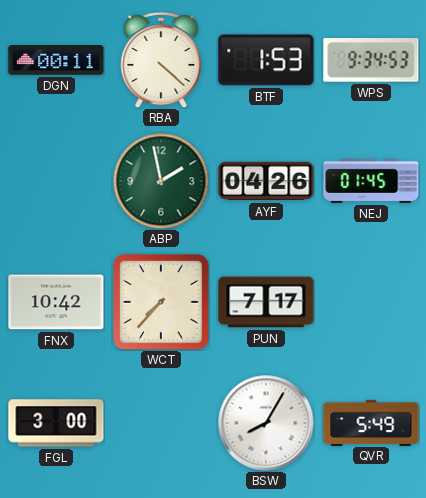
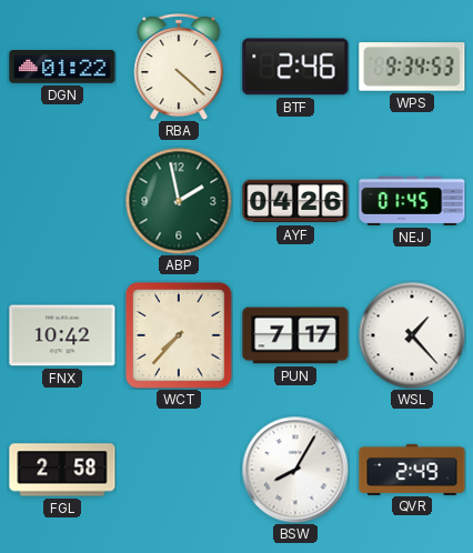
DGN: 00:11 -> 01:22 (62, 67)
BTF: 1:53 -> 2:46 (295, 67)
WSL: none -> 1:23 (412, 335)
FGL: 3:00 -> 2:58 (62, 470)
QVR: 5:49 -> 2:49 (412, 469)
